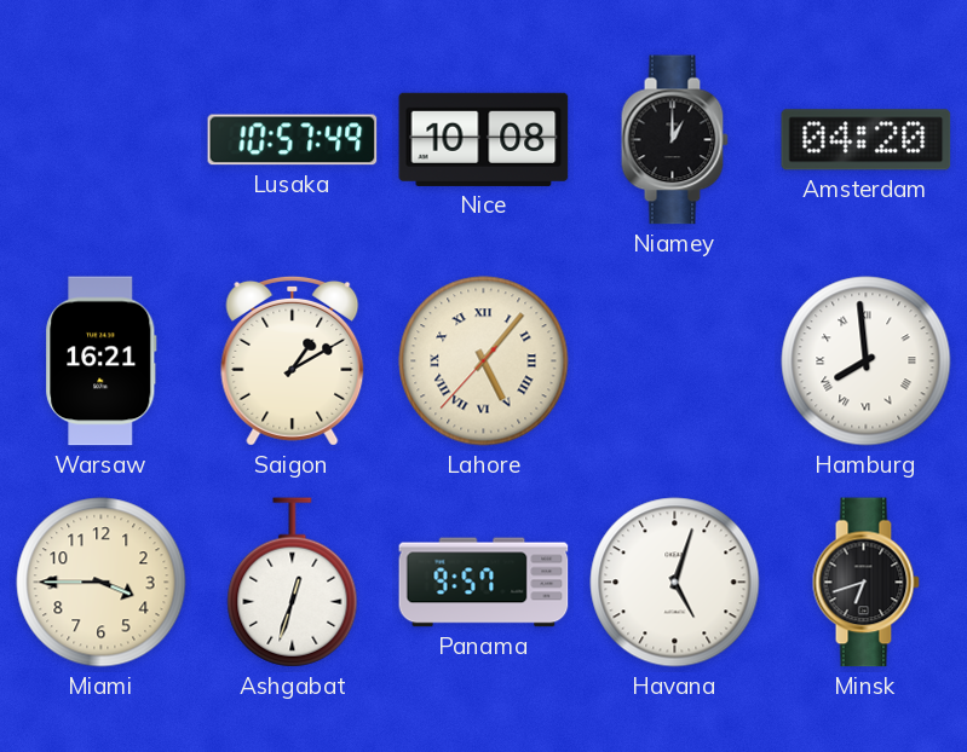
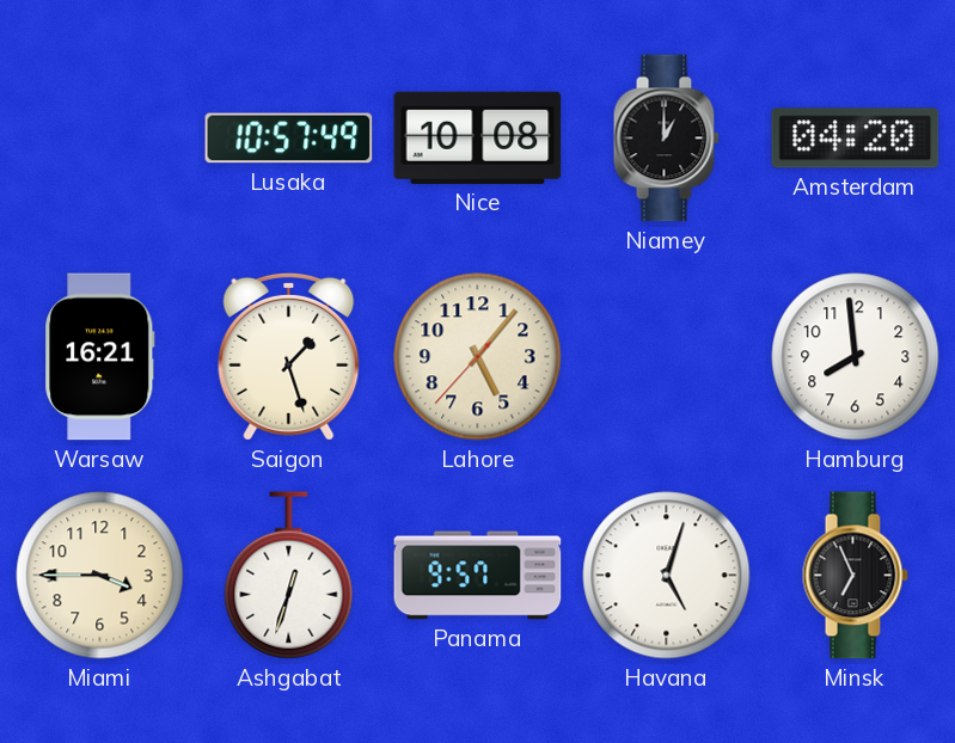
Saigon: 1:10 -> 1:27 (289, 356)
Lahore numerals: Roman -> Arabic (478, 357)
Hamburg numerals: Roman -> Arabic (856, 357)
Minsk: 6:42 -> 6:56 (855, 576)
